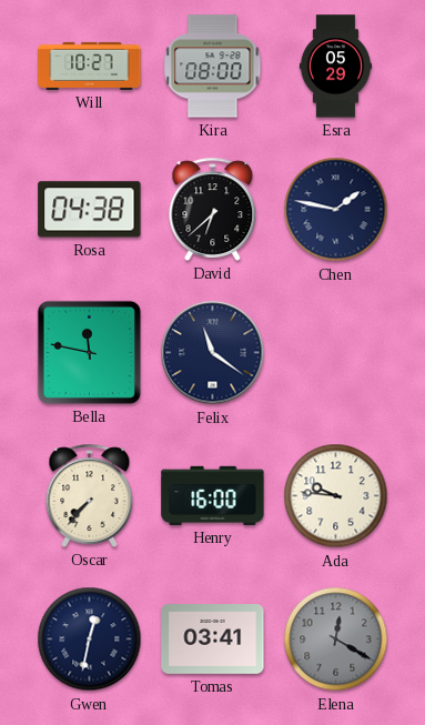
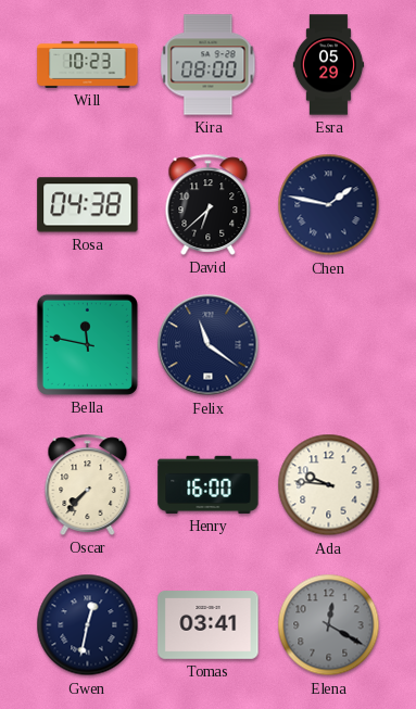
Will: 10:27 -> 10:23 (88, 64)
